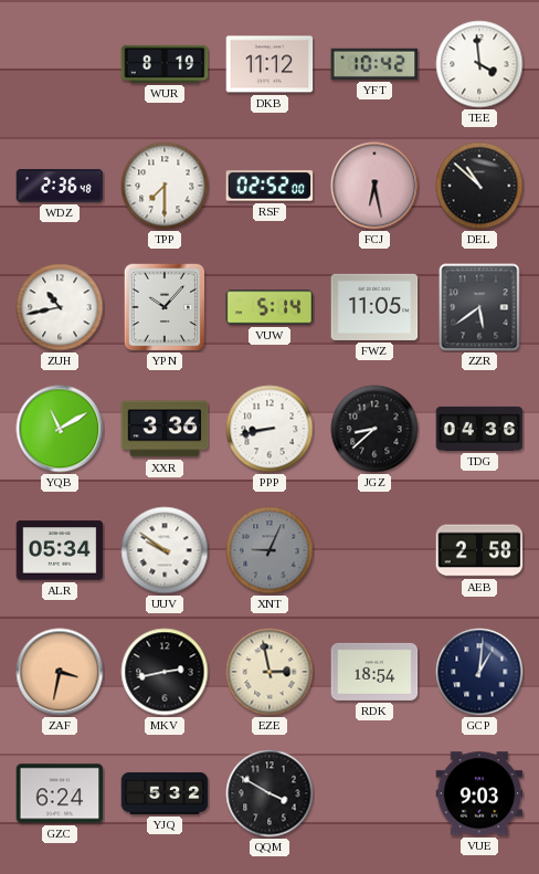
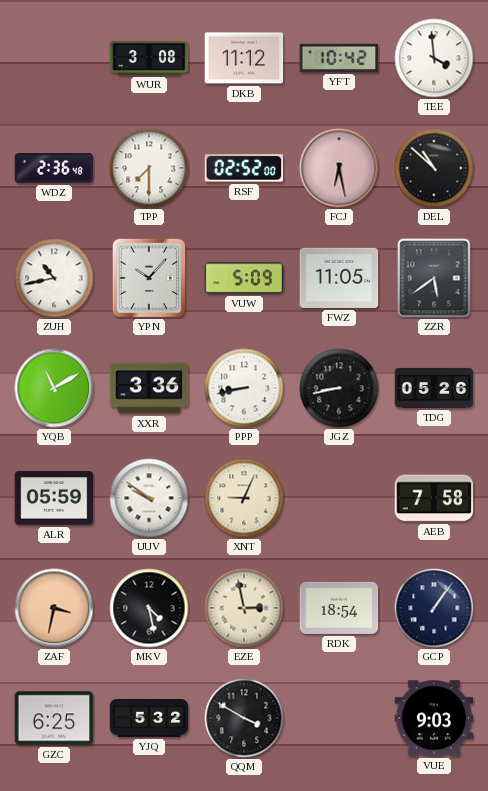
WUR: 8:19 -> 3:08 (149, 58)
VUW: 5:14 -> 5:09 (244, 278)
JGZ: 8:38 -> 8:43 (339, 388)
TDG: 04:36 -> 05:26 (434, 388)
ALR: 05:34 -> 05:59 (54, 498)
XNT dial: grey -> cream (244, 498)
AEB: 2:58 -> 7:58 (434, 498)
MKV: 2:43 -> 4:28 (149, 608)
GCP: 1:01 -> 1:06 (434, 608)
GZC: 6:24 -> 6:25 (54, 718)
